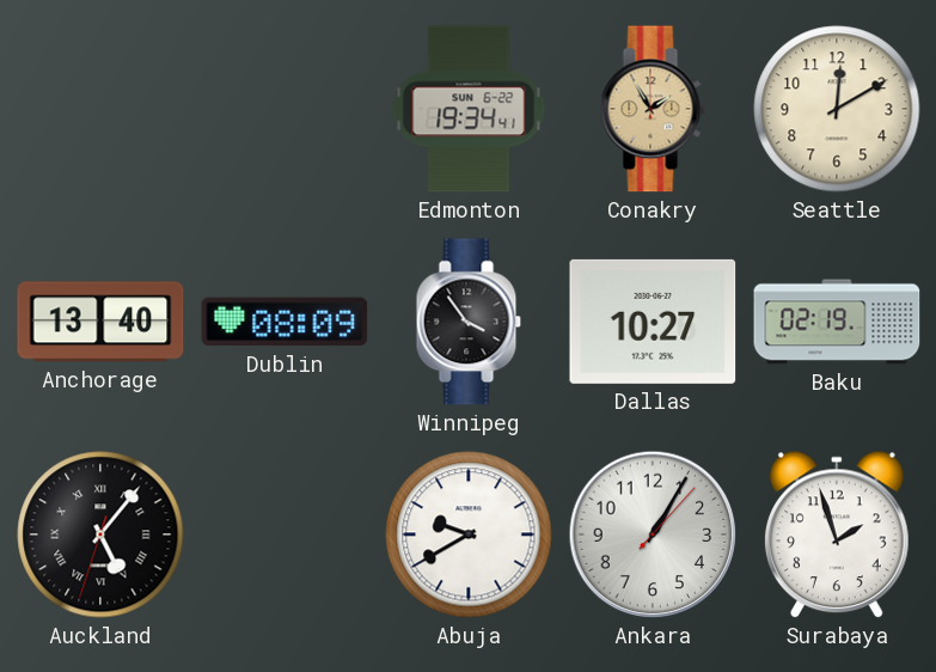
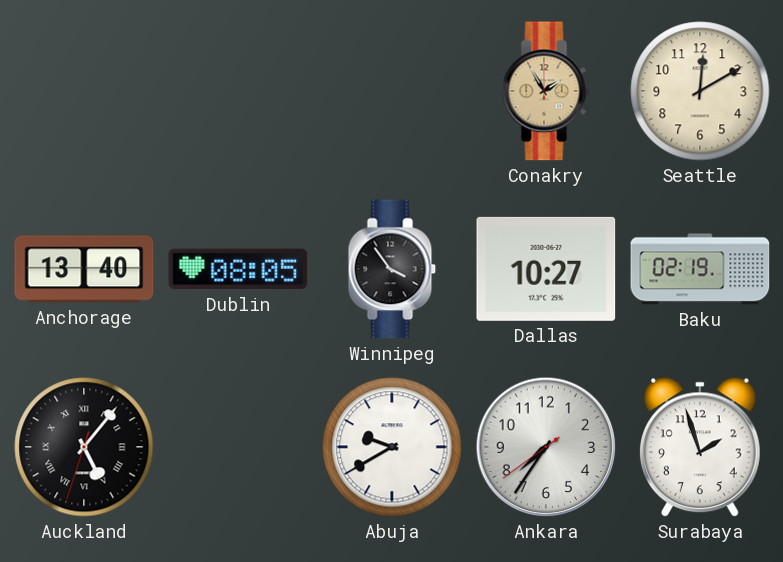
Edmonton: 19:34 -> none (469, 109)
Dublin: 08:09 -> 08:05 (238, 269)
Ankara: 1:05 -> 7:35 (546, 447)
